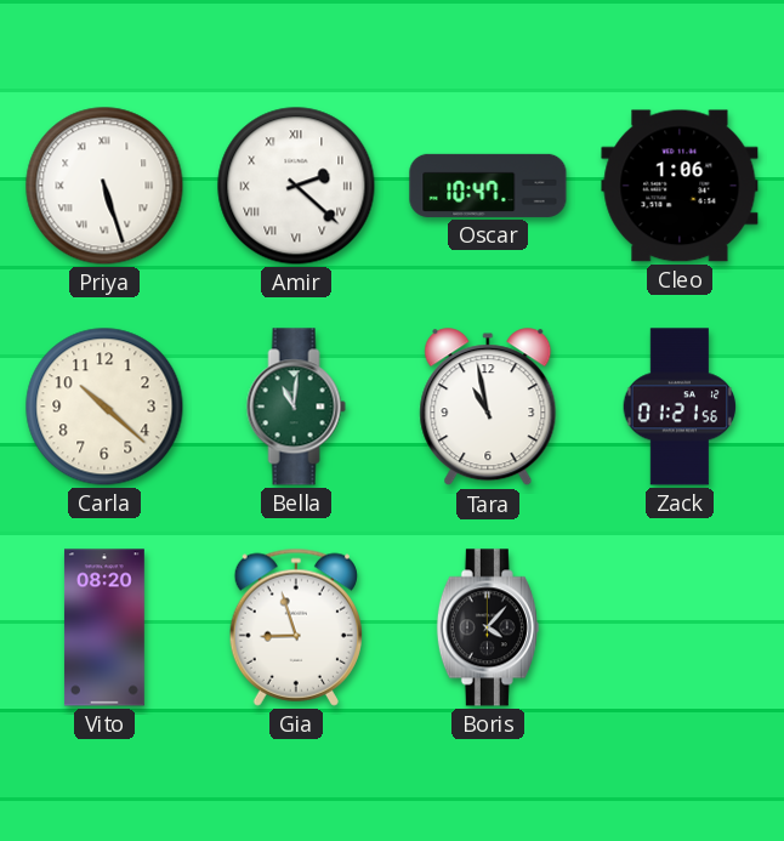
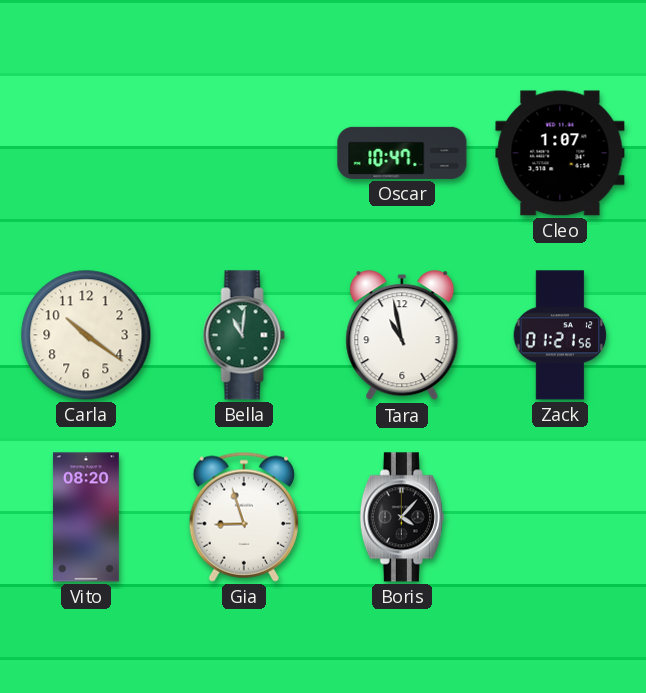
Priya: 5:27 -> none (104, 186)
Amir: 2:22 -> none (296, 186)
Cleo: 1:06 -> 1:07 (560, 153)
Carla: 10:22 -> 10:21 (86, 335)
